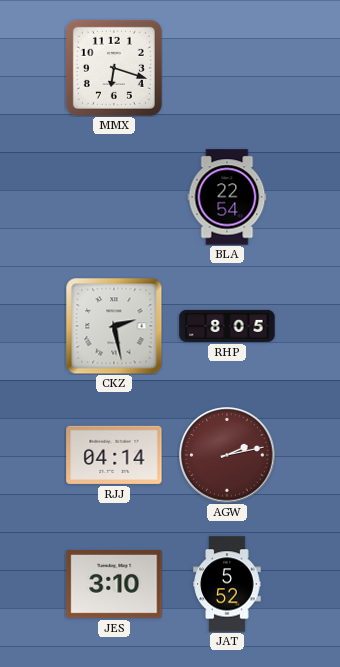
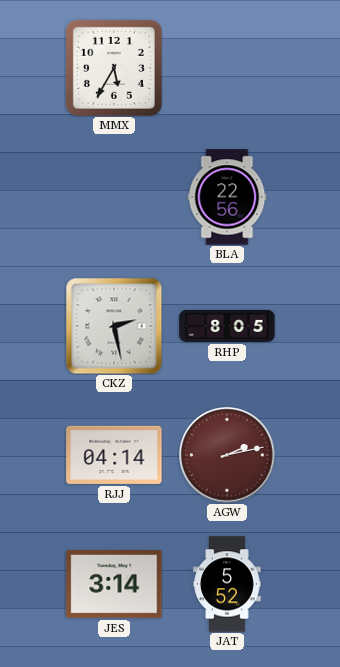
MMX: 6:18 -> 5:35 (114, 68)
BLA: 22:54 -> 22:56 (227, 197)
JES: 3:10 -> 3:14 (114, 585)
